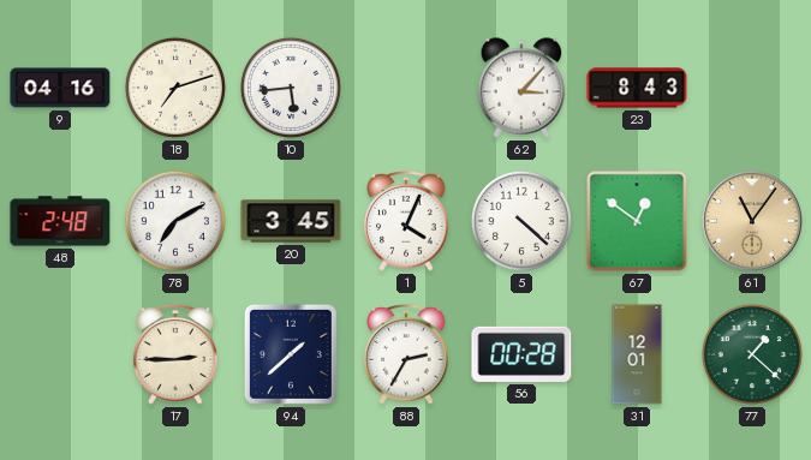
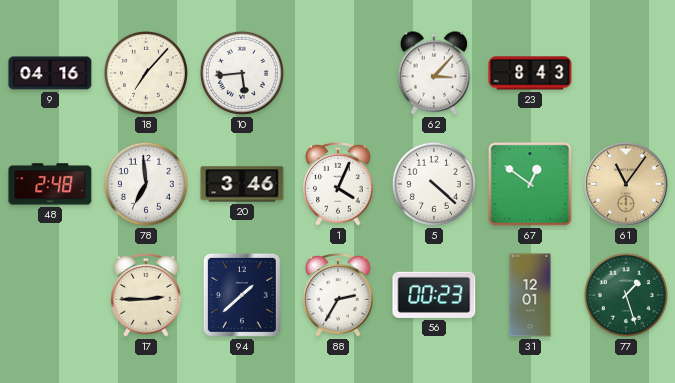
18: 7:12 -> 7:07 (146, 73)
78: 7:10 -> 6:59 (146, 184)
20: 3:45 -> 3:46 (242, 184)
56: 00:28 -> 00:23 (434, 295)
77: 1:22 -> 1:27 (626, 295)
